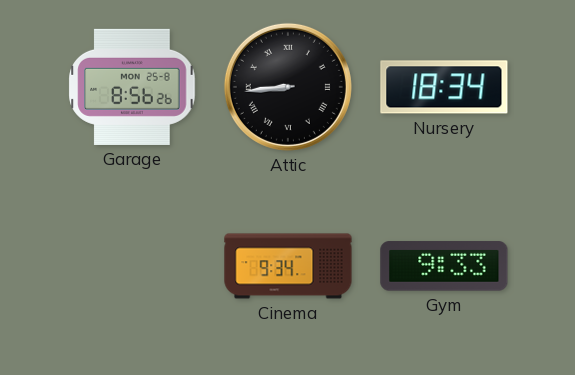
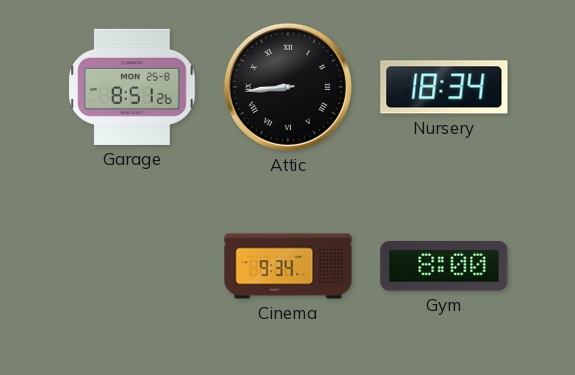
Garage: 8:56 -> 8:51 (132, 87)
Gym: 9:33 -> 8:00 (444, 266)
